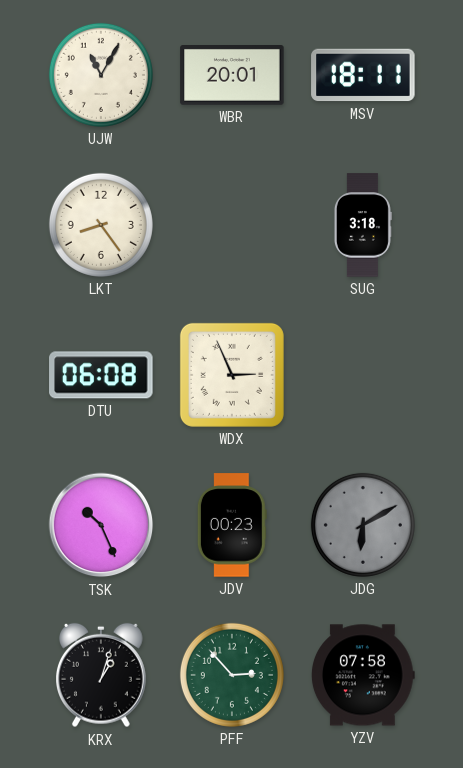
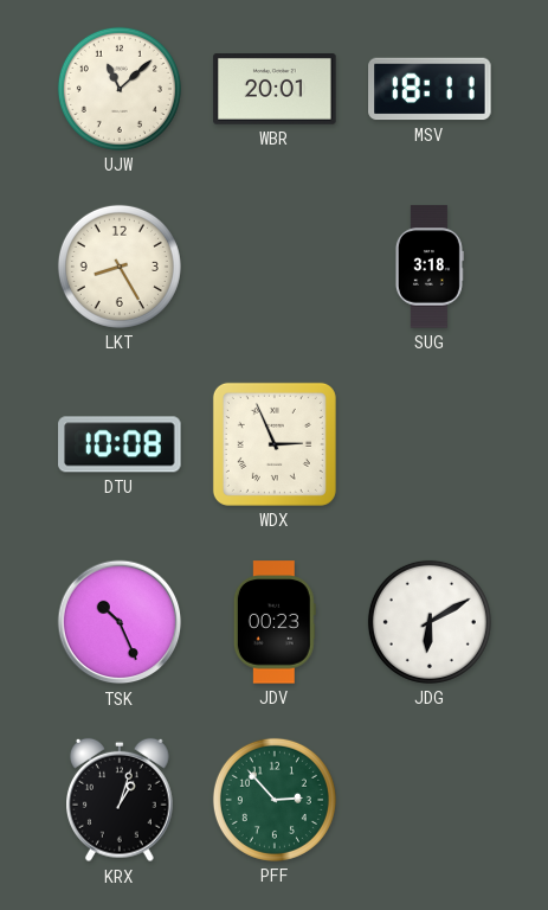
UJW: 11:05 -> 11:08 (120, 89)
LKT: 8:24 -> 8:25 (120, 267)
DTU: 06:08 -> 10:08 (120, 444)
JDG dial: grey -> white (430, 622)
YZV: 07:58 -> none (364, 675)
